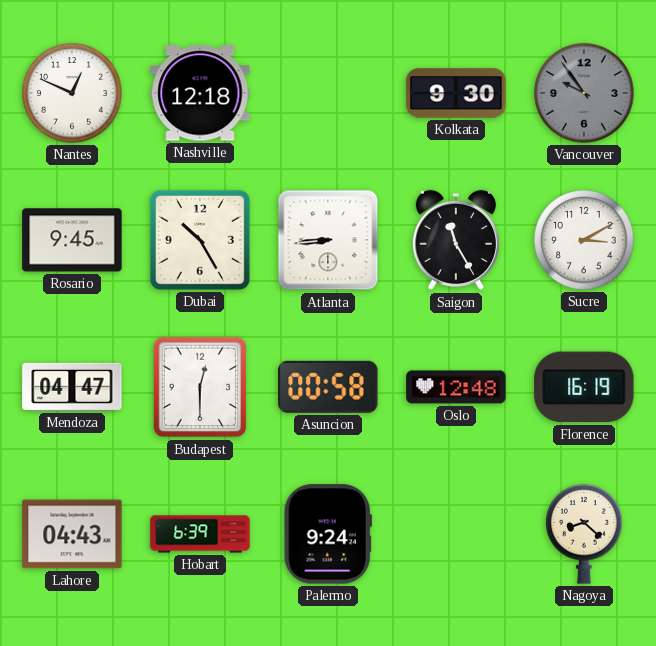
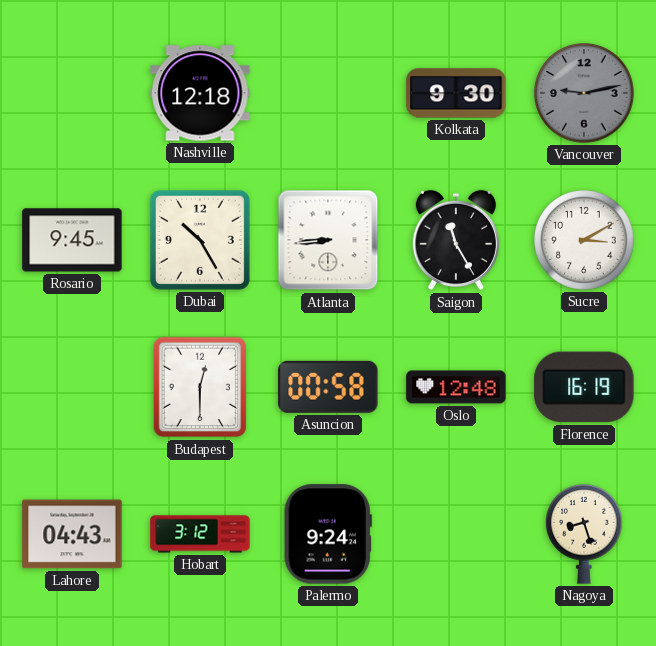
Nantes: 12:49 -> none (72, 93)
Vancouver: 9:54 -> 9:13 (584, 93)
Mendoza: 04:47 -> none (72, 387)
Hobart: 6:39 -> 3:12 (200, 534)
Nagoya: 8:22 -> 8:27 (584, 534)
